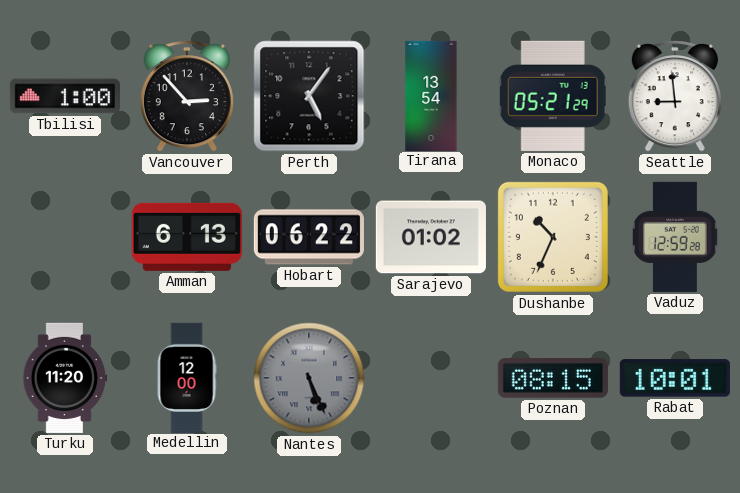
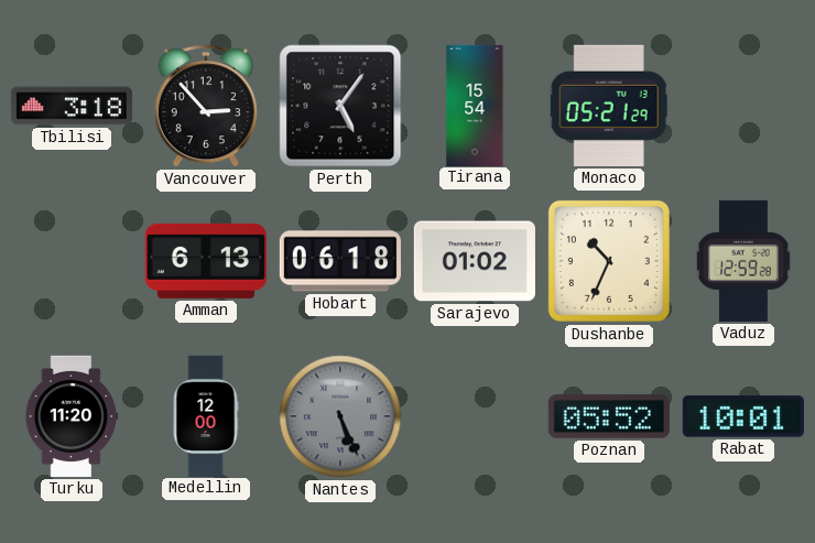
Tbilisi: 1:00 -> 3:18 (72, 106)
Tirana: 13:54 -> 15:54 (475, 105)
Seattle: 8:59 -> none (675, 97)
Hobart: 06:22 -> 06:18 (340, 261)
Poznan: 08:15 -> 05:52 (609, 416)
